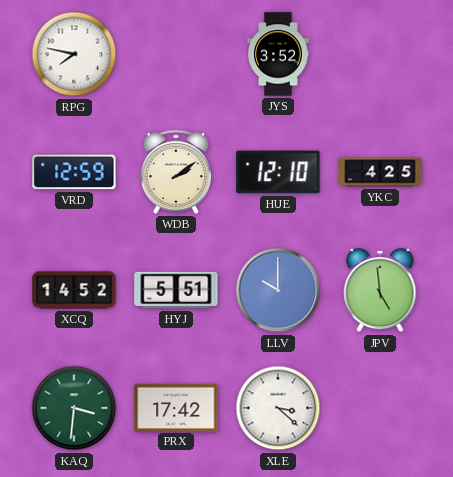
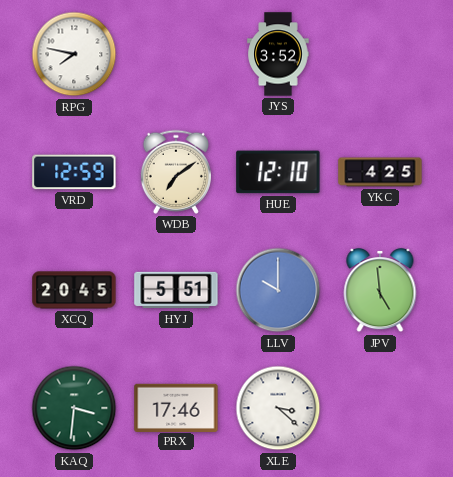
WDB: 2:09 -> 7:09 (176, 172)
XCQ: 14:52 -> 20:45 (74, 290)
PRX: 17:42 -> 17:46 (176, 407)
